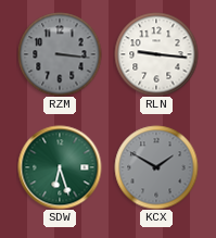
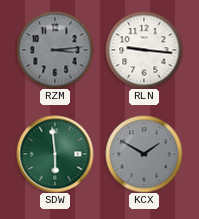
RZM: 3:16 -> 3:14 (55, 50)
SDW: 6:27 -> 5:59 (55, 154)
